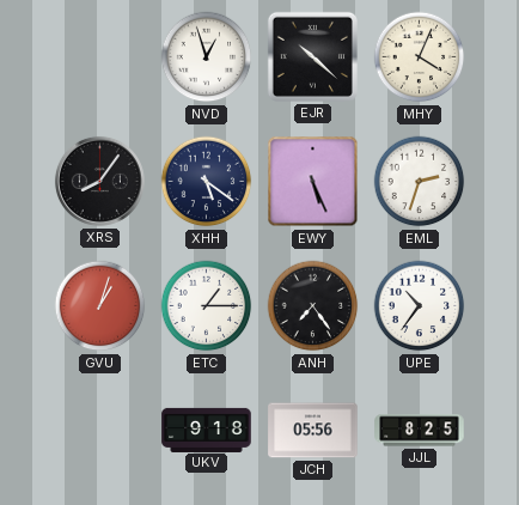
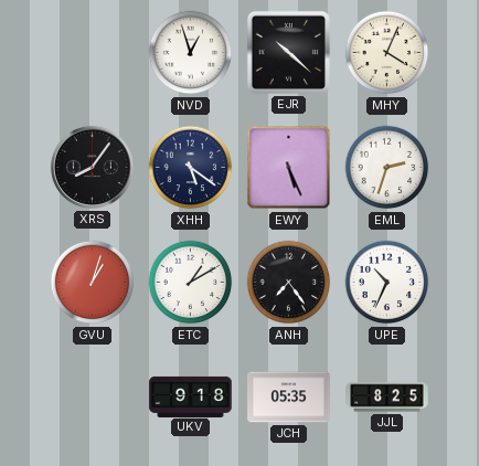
ETC: 1:15 -> 1:10 (191, 283)
UPE: 10:36 -> 10:34 (387, 283)
JCH: 05:56 -> 05:35 (289, 398)
